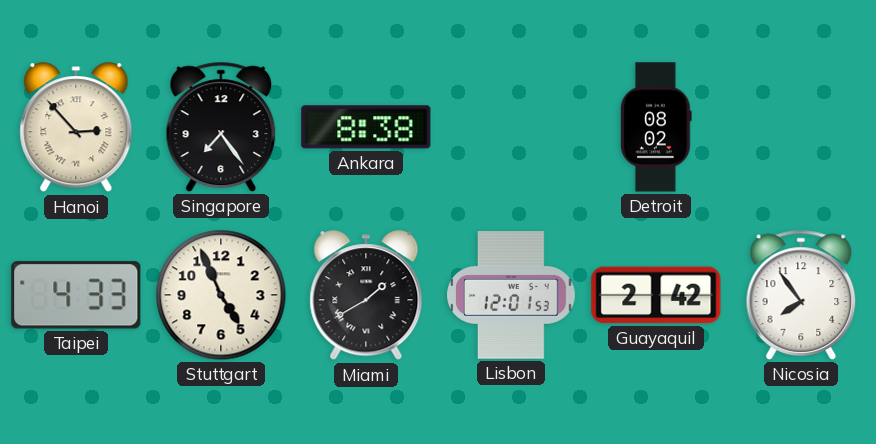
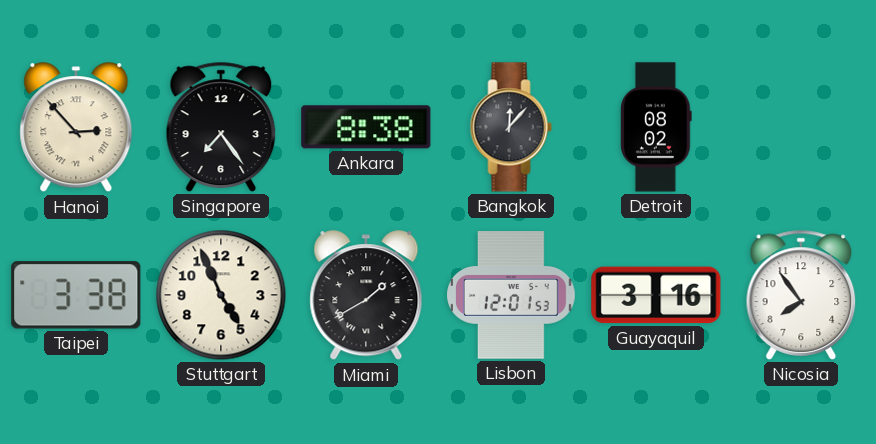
Bangkok: none -> 12:07 (511, 127)
Taipei: 4:33 -> 3:38 (76, 295)
Guayaquil: 2:42 -> 3:16 (656, 295)
